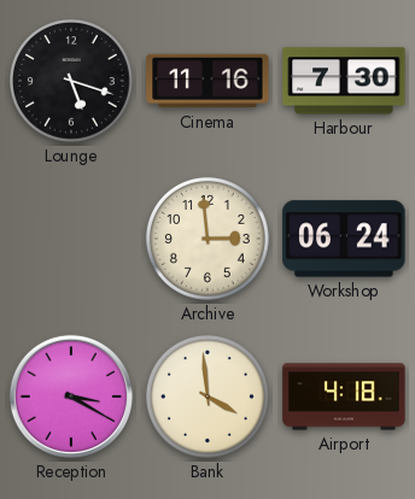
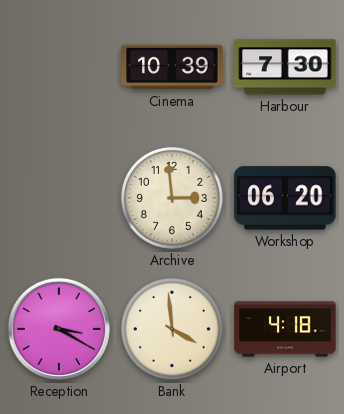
Lounge: 5:18 -> none (71, 81)
Cinema: 11:16 -> 10:39 (172, 67)
Workshop: 06:24 -> 06:20 (285, 198)
